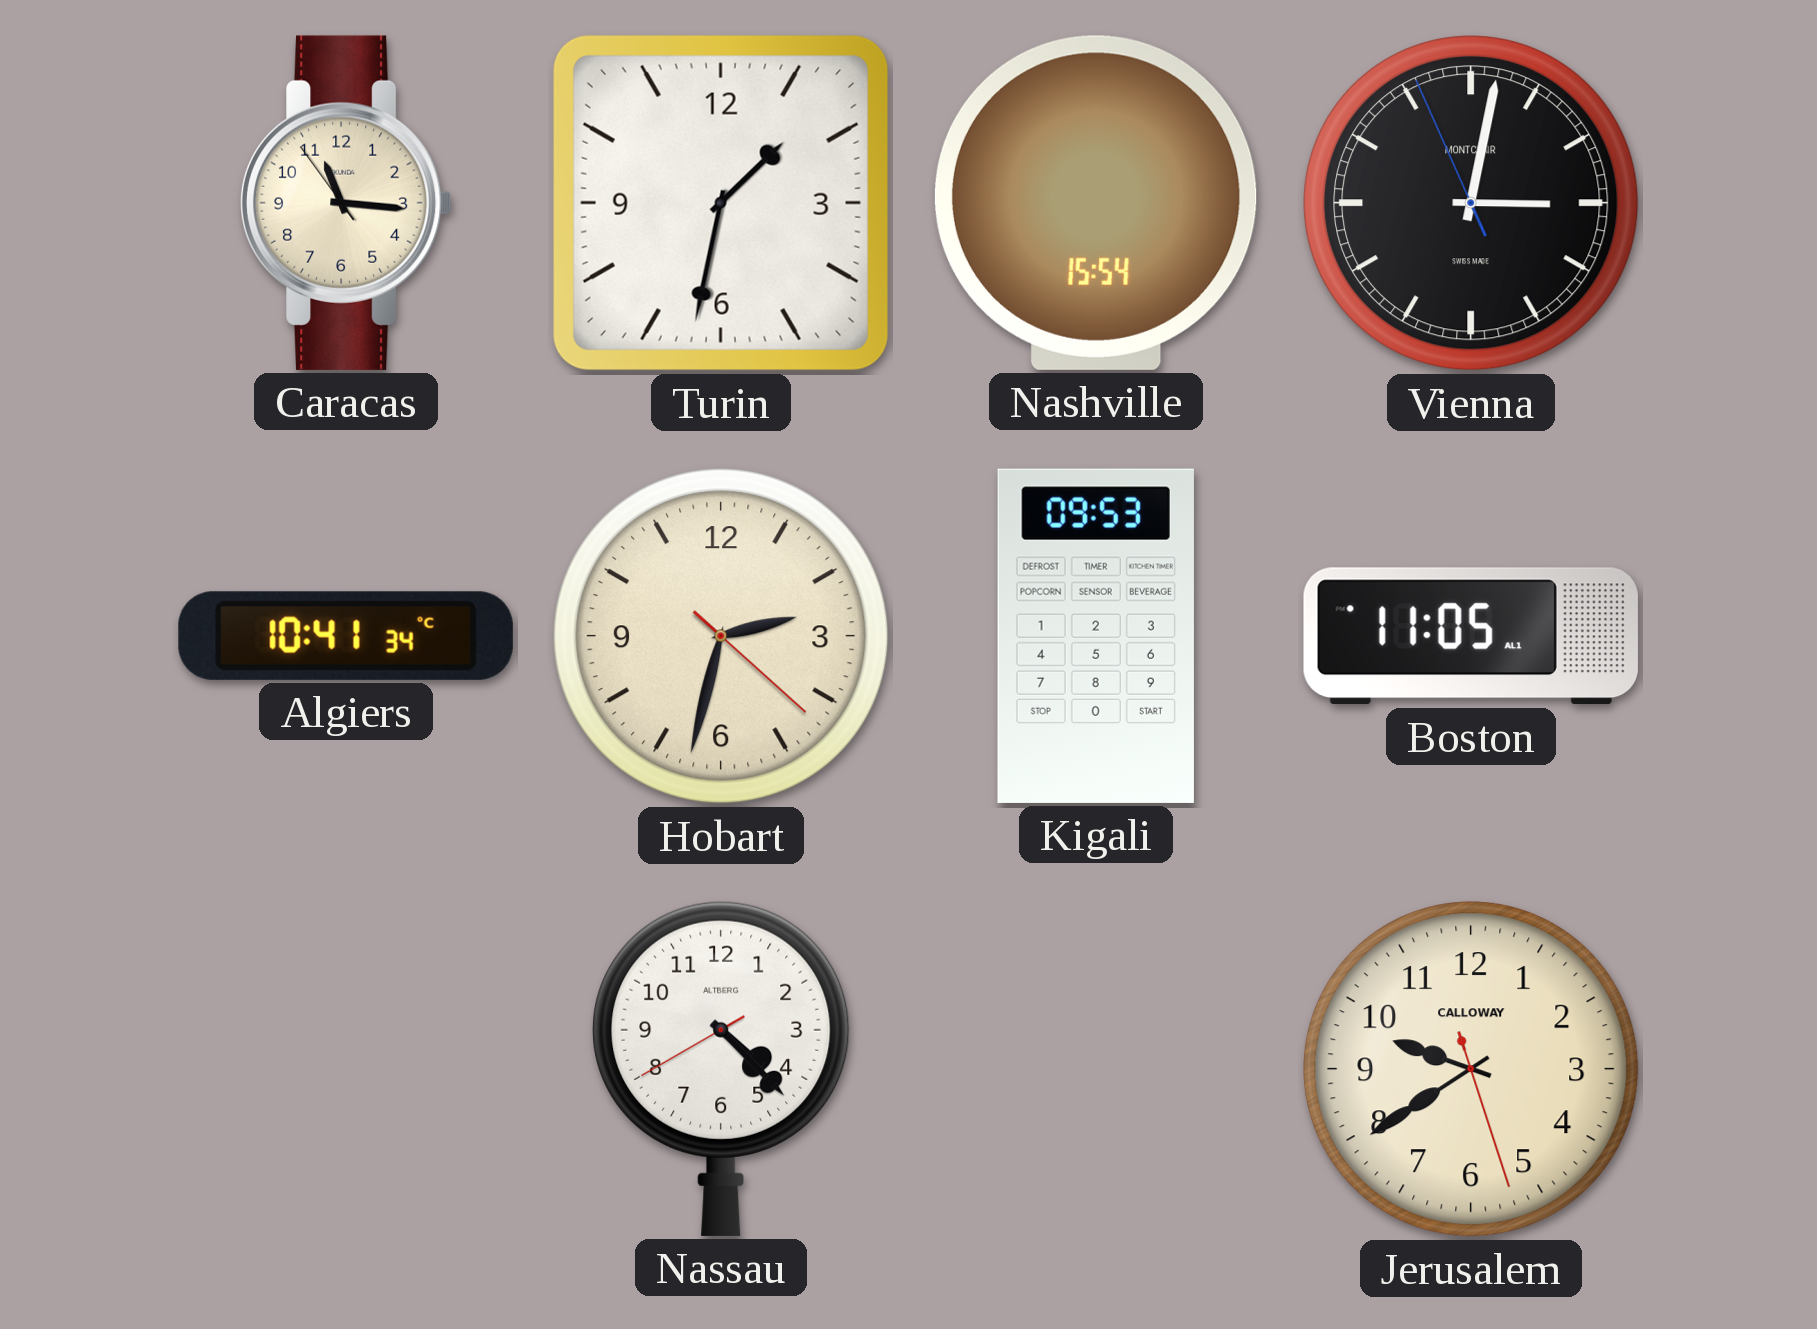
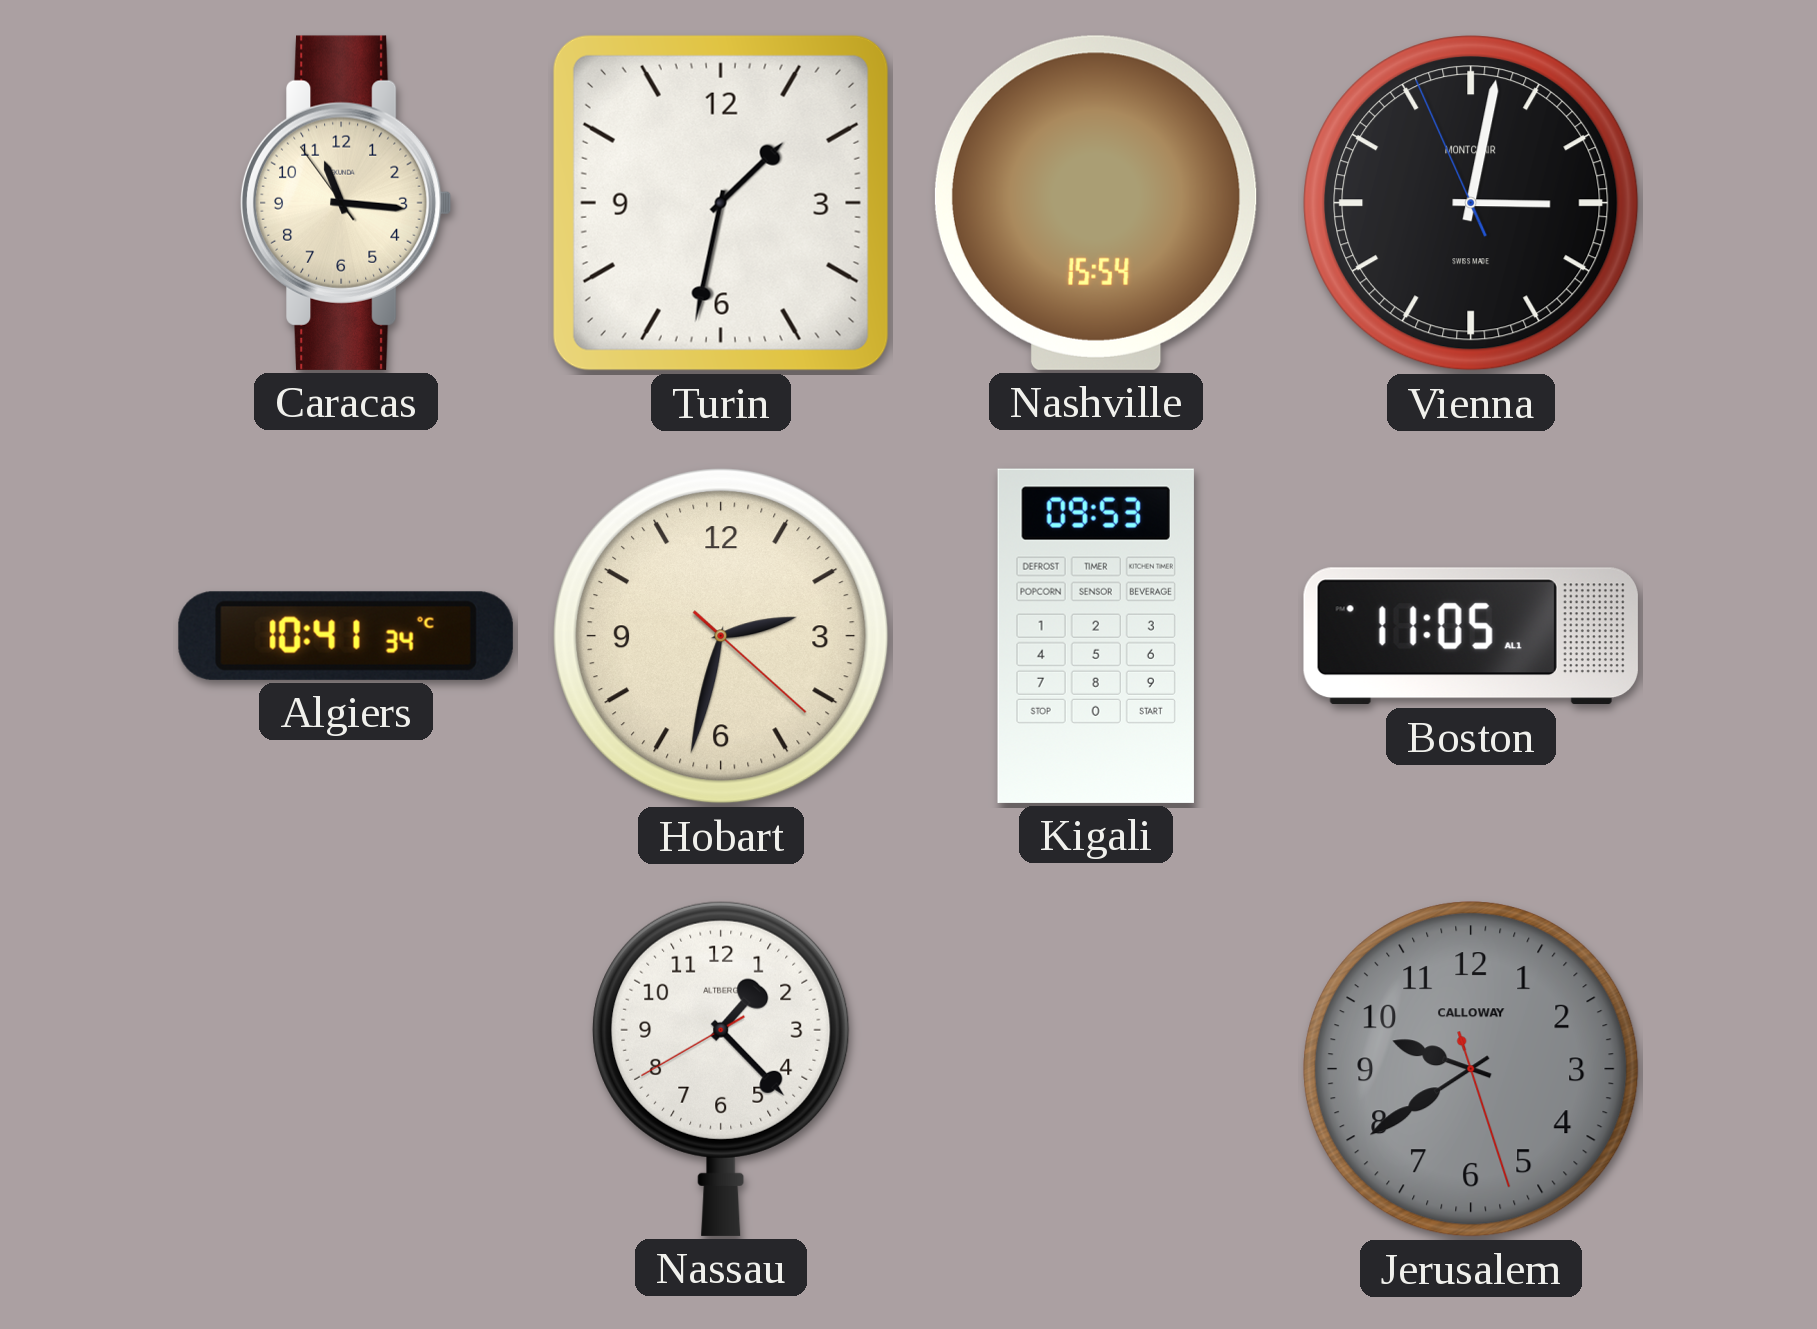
Nassau: 4:22 -> 1:22 (721, 1068)
Jerusalem dial: cream -> grey (1471, 1069)
